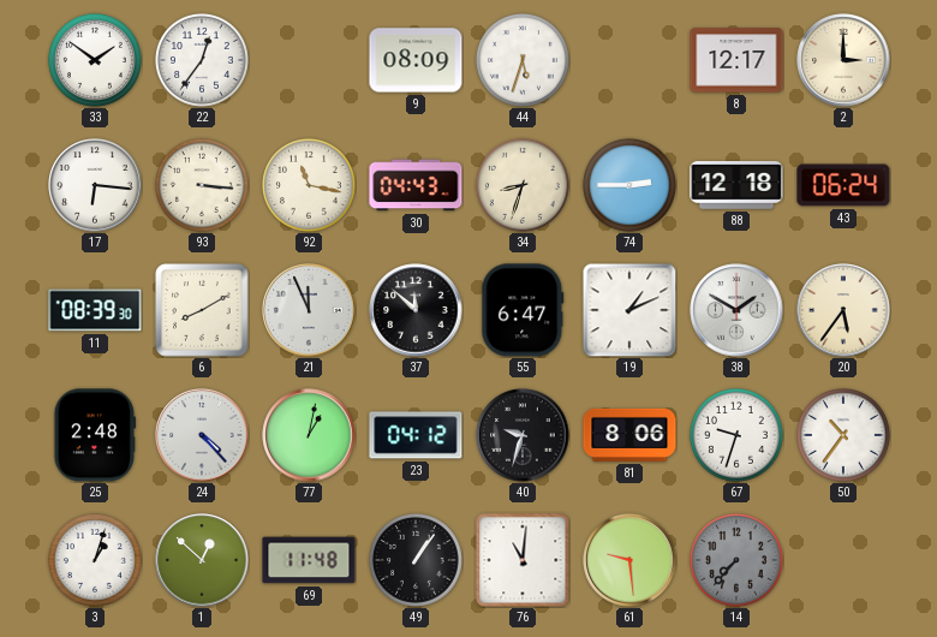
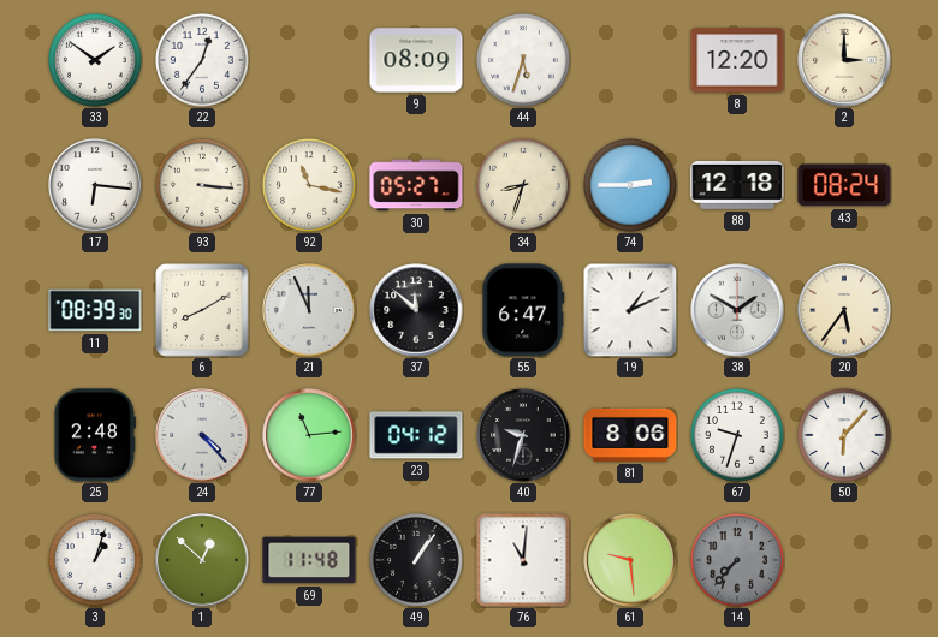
8: 12:17 -> 12:20 (737, 60)
30: 04:43 -> 05:27 (416, 185)
43: 06:24 -> 08:24 (844, 185)
77: 1:02 -> 11:14 (309, 435)
50: 10:36 -> 6:07 (845, 436)
